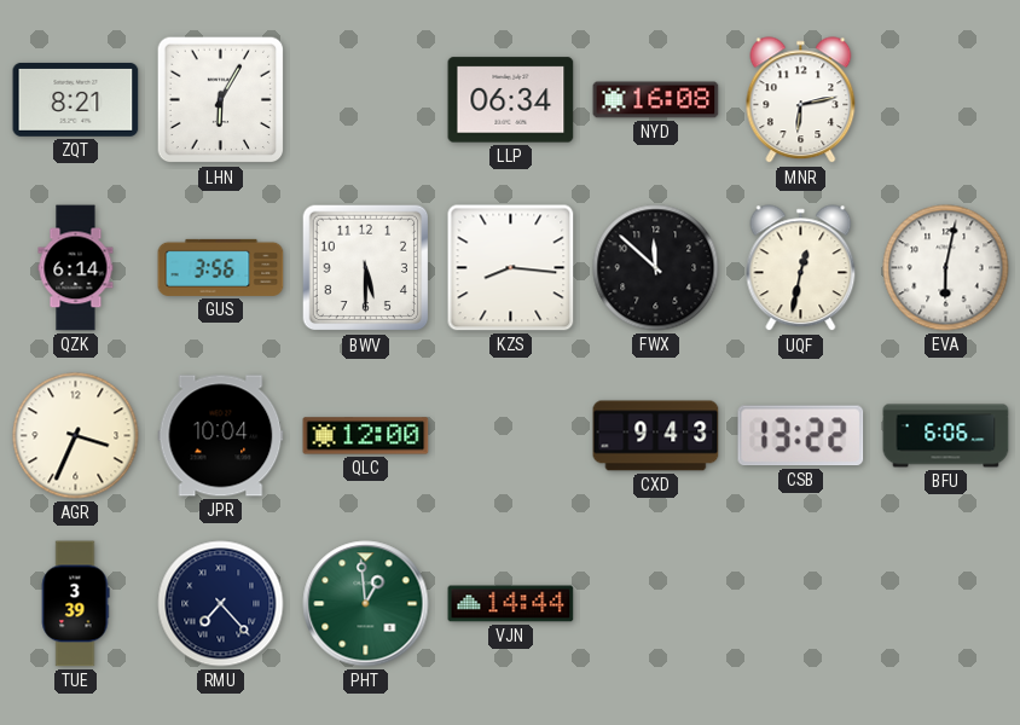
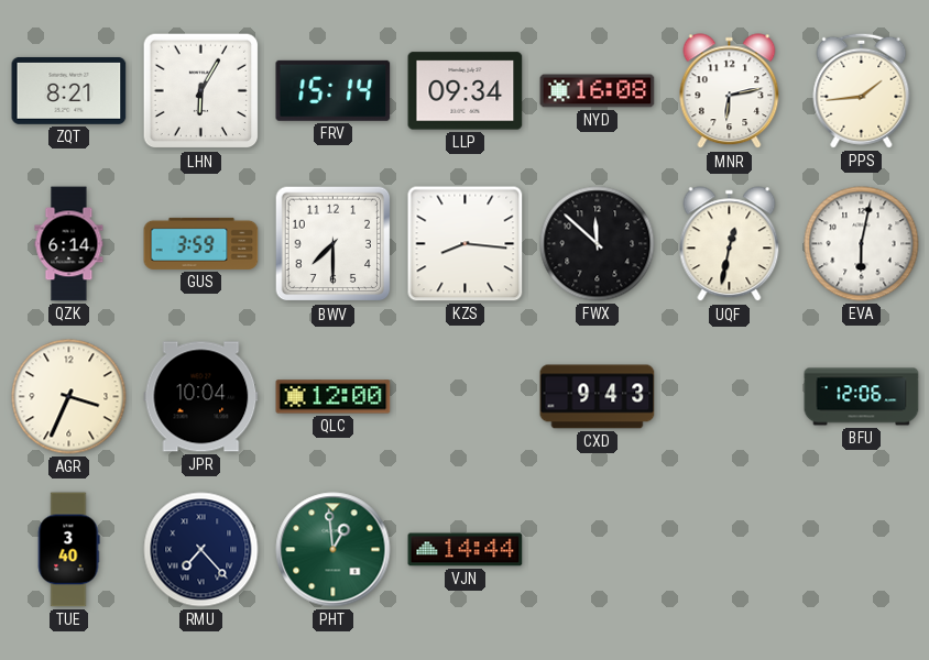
FRV: none -> 15:14 (334, 90)
LLP: 06:34 -> 09:34 (466, 91)
PPS: none -> 1:44 (862, 90)
GUS: 3:56 -> 3:59 (201, 243)
BWV: 5:30 -> 7:30 (334, 244)
CSB: 13:22 -> none (801, 436)
BFU: 6:06 -> 12:06 (862, 397)
TUE: 3:39 -> 3:40 (68, 550)
